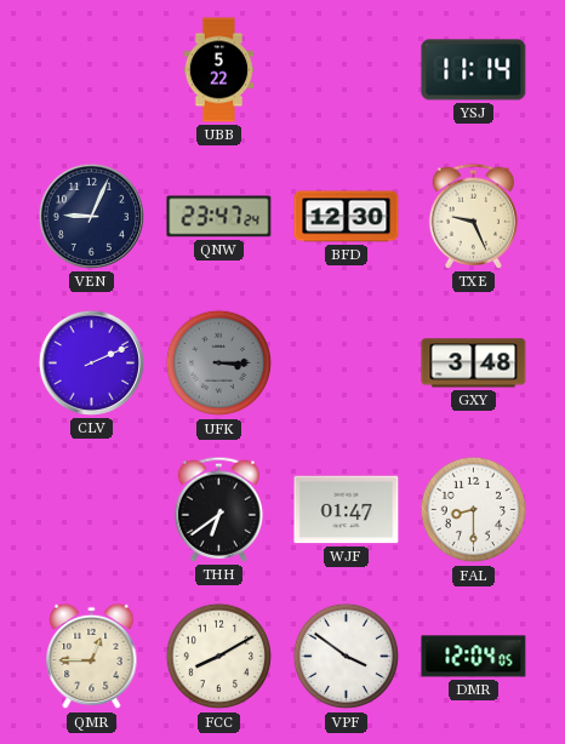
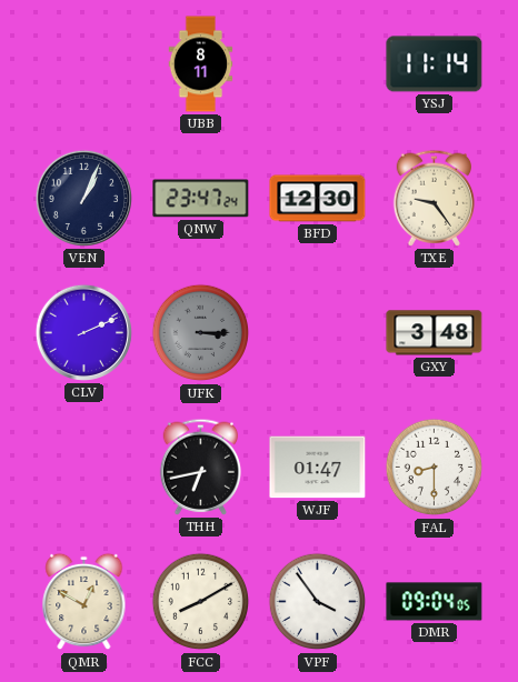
UBB: 5:22 -> 8:11 (201, 64)
VEN: 9:04 -> 1:04 (83, 198)
TXE: 9:26 -> 9:24 (435, 198)
THH: 6:39 -> 6:43 (201, 467)
QMR: 12:45 -> 12:50 (84, 602)
VPF: 3:51 -> 3:54 (318, 602)
DMR: 12:04 -> 09:04 (435, 602)
